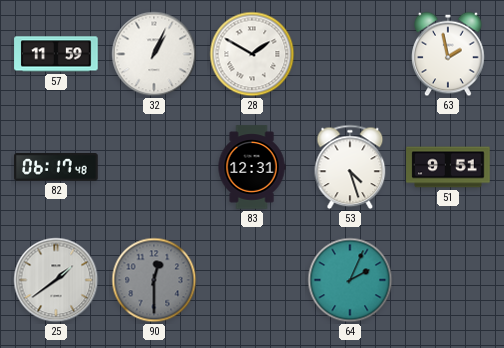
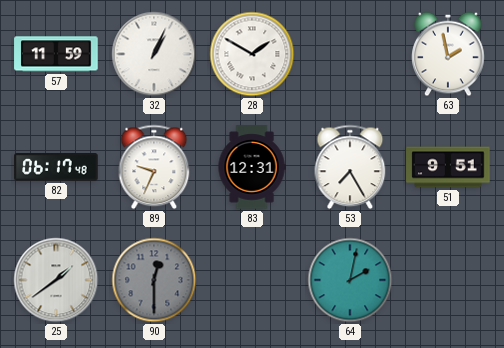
89: none -> 9:34 (154, 167)
53: 4:27 -> 7:25 (350, 167)
64: 2:04 -> 2:02 (350, 280)
